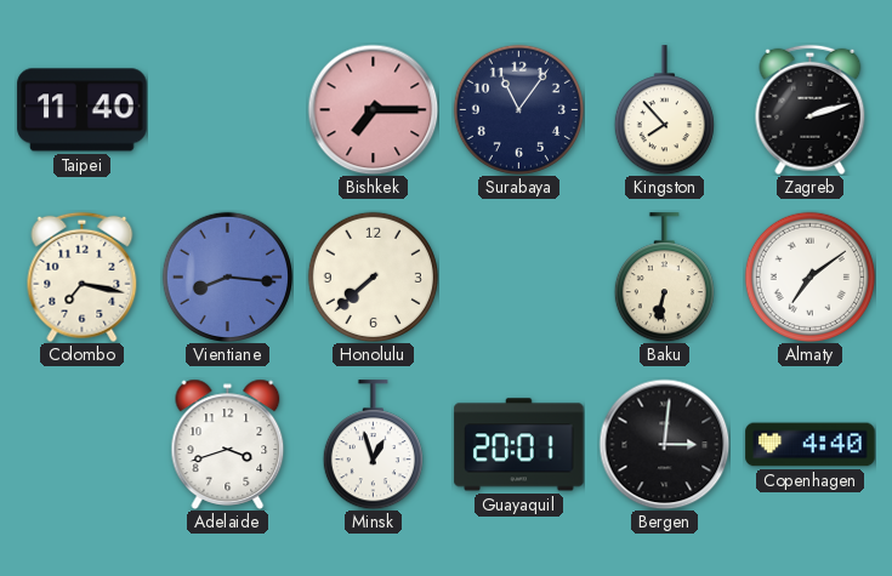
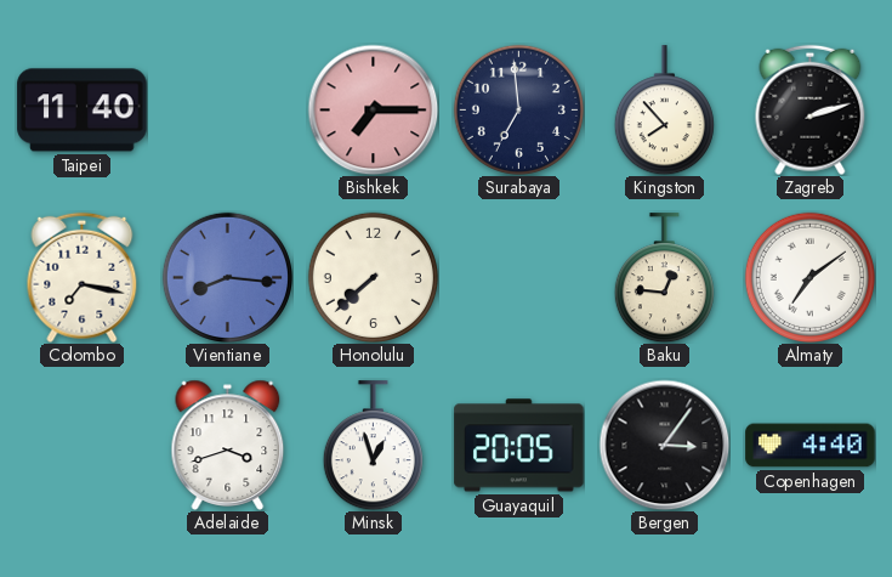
Surabaya: 11:06 -> 6:59 (518, 109)
Baku: 6:32 -> 12:46 (664, 278)
Guayaquil: 20:01 -> 20:05 (519, 446)
Bergen: 3:01 -> 3:06 (664, 445)
